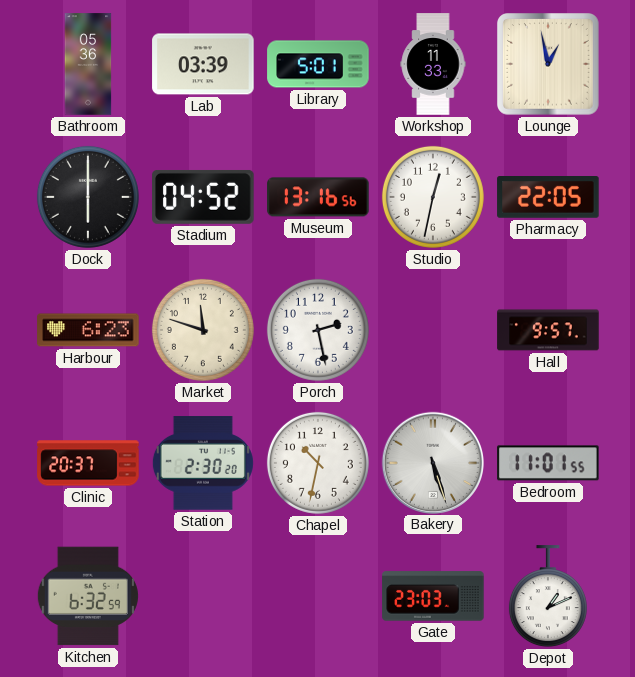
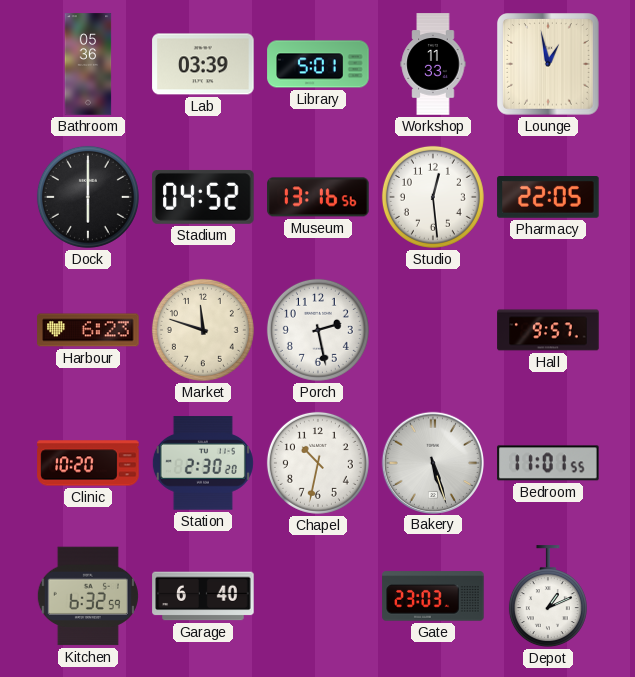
Studio: 12:32 -> 12:29 (433, 197)
Clinic: 20:37 -> 10:20 (88, 463)
Garage: none -> 6:40 (203, 596)
